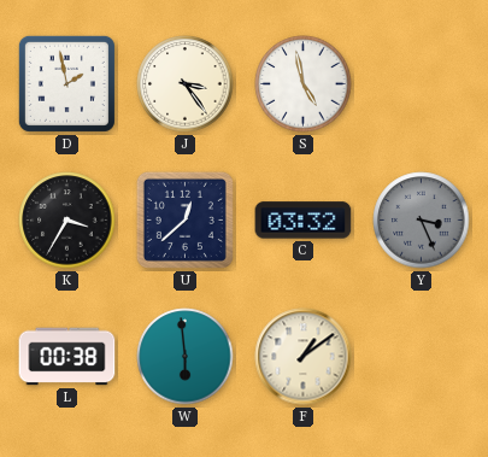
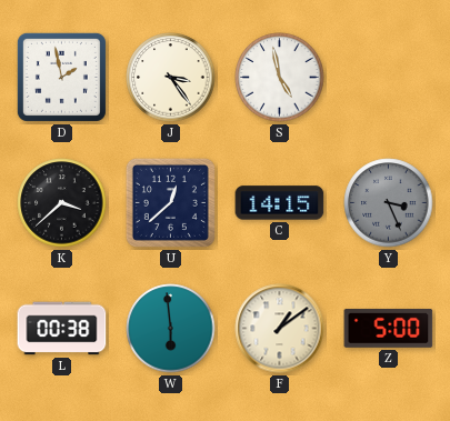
K: 3:35 -> 3:38 (62, 203)
C: 03:32 -> 14:15 (280, 203)
Z: none -> 5:00 (389, 328)
